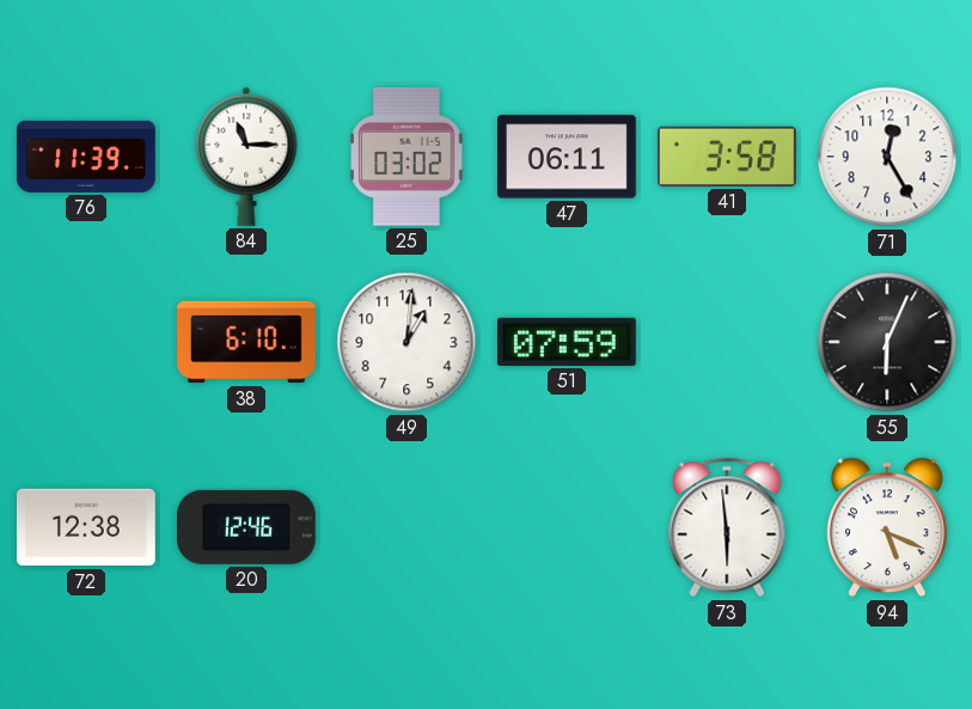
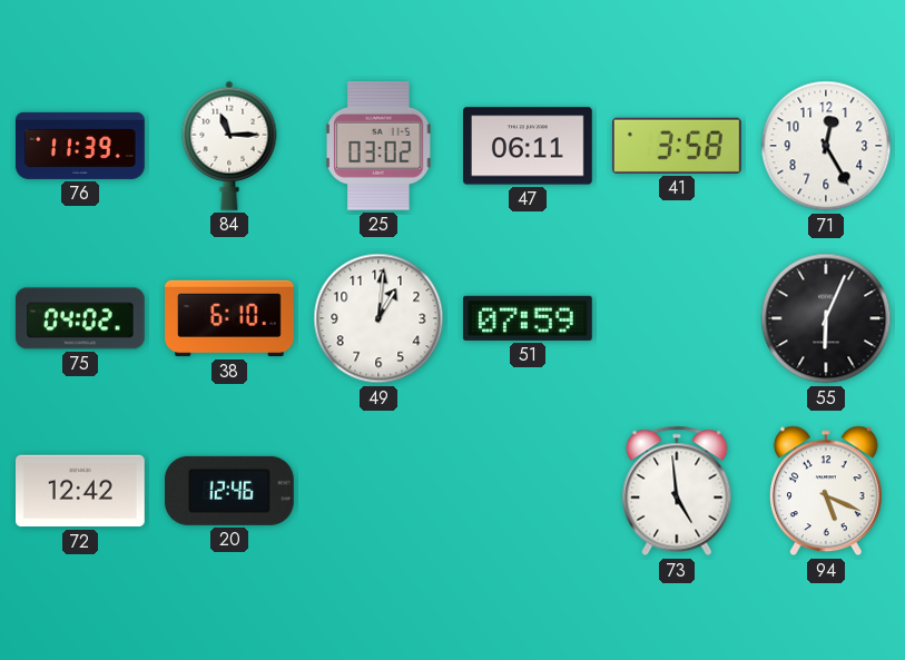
75: none -> 04:02 (80, 318)
72: 12:38 -> 12:42 (81, 491)
73: 5:59 -> 4:59 (677, 491)
